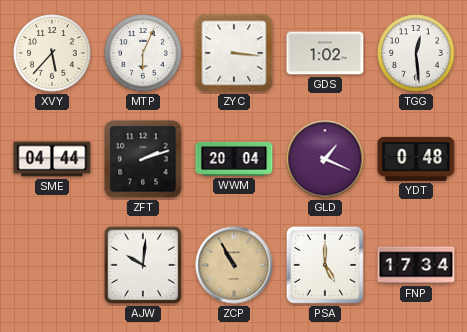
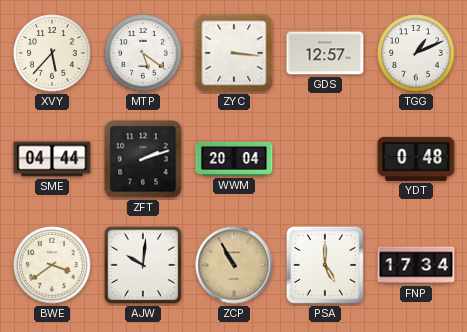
MTP: 6:04 -> 5:21 (143, 53)
GDS: 1:02 -> 12:57 (325, 53)
TGG: 12:29 -> 1:11 (416, 53)
GLD: 1:19 -> none (325, 159)
BWE: none -> 3:39 (52, 265)
